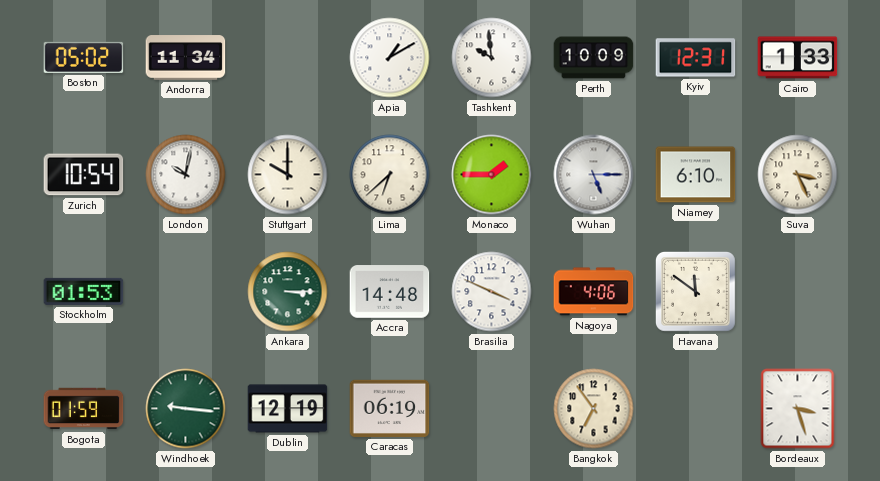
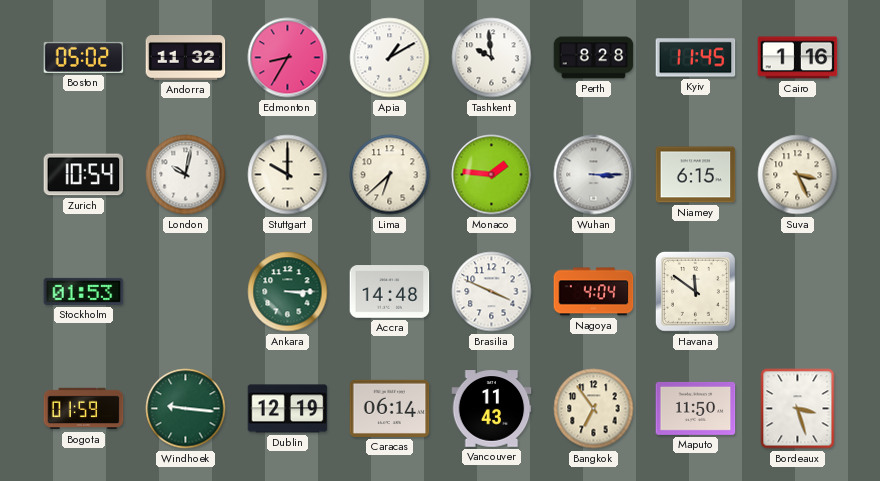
Andorra: 11:34 -> 11:32 (186, 58)
Edmonton: none -> 8:35 (288, 58)
Perth: 10:09 -> 8:28 (594, 58)
Kyiv: 12:31 -> 11:45 (696, 58)
Cairo: 1:33 -> 1:16 (798, 58)
Monaco: 1:45 -> 1:46 (492, 175)
Wuhan: 5:15 -> 3:15 (594, 175)
Niamey: 6:10 -> 6:15 (696, 175)
Nagoya: 4:06 -> 4:04 (594, 292)
Caracas: 06:19 -> 06:14 (390, 408)
Vancouver: none -> 11:43 (492, 409)
Maputo: none -> 11:50 (696, 408)
